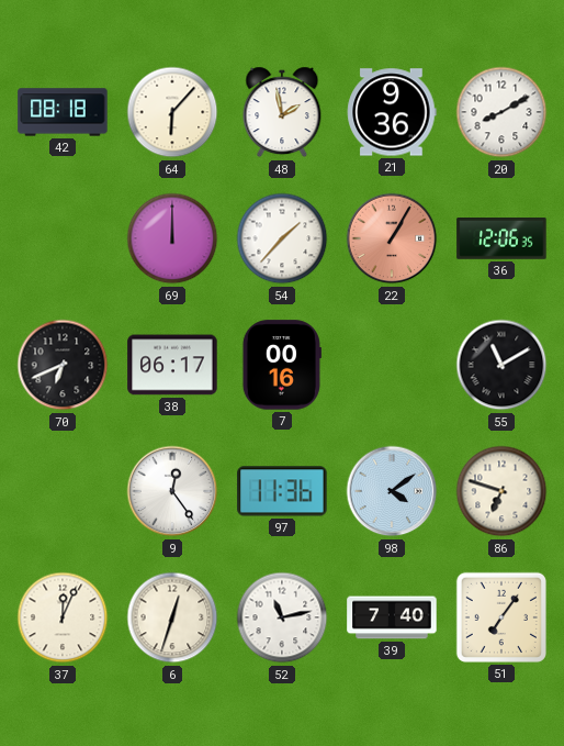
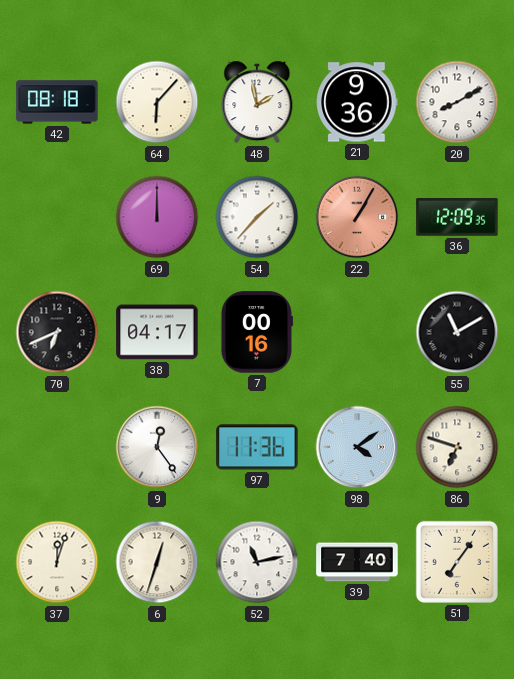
36: 12:06 -> 12:09 (457, 217)
38: 06:17 -> 04:17 (157, 332)
37: 12:04 -> 12:03 (57, 562)
